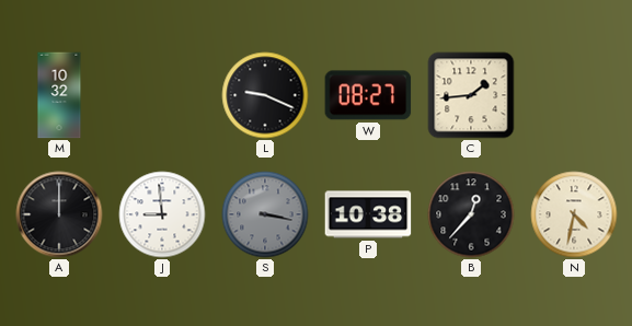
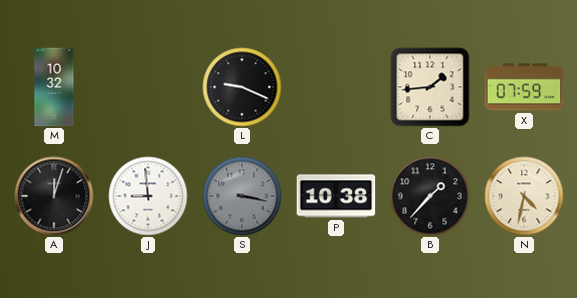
W: 08:27 -> none (368, 95)
X: none -> 07:59 (524, 87)
A: 12:00 -> 12:03 (54, 196)
B: 12:37 -> 1:37 (430, 196)
